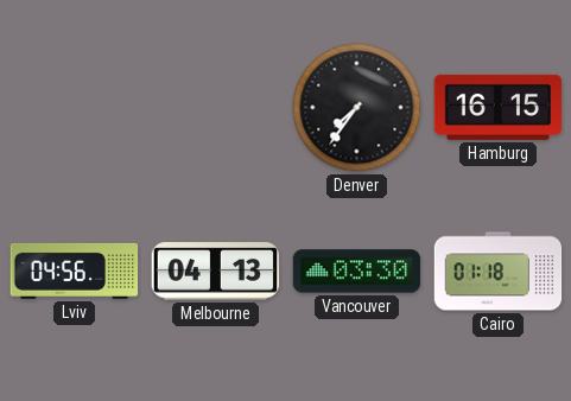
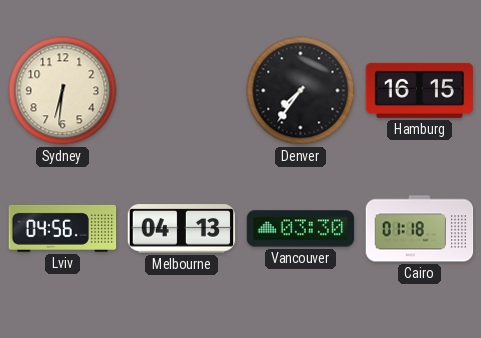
Sydney: none -> 6:31 (63, 91)
